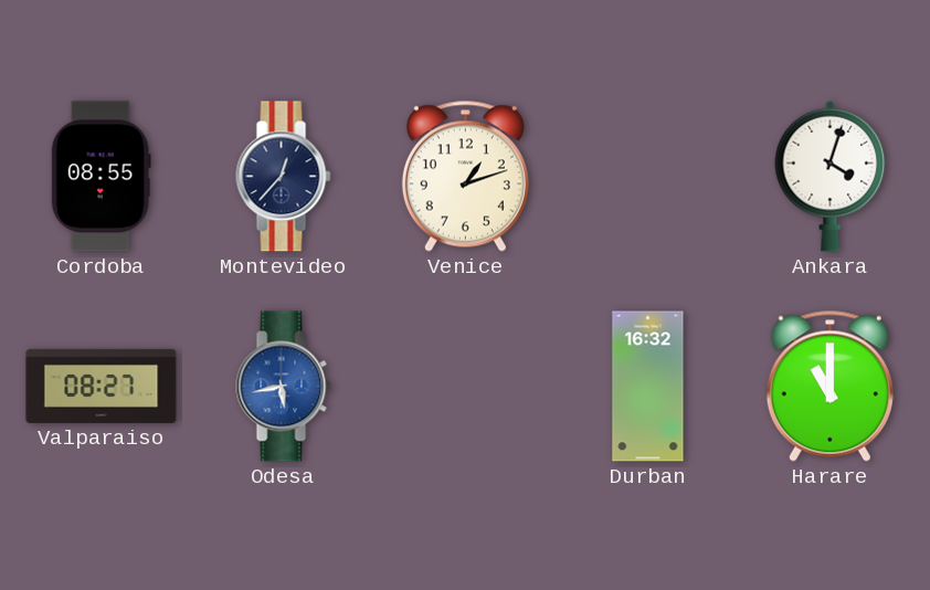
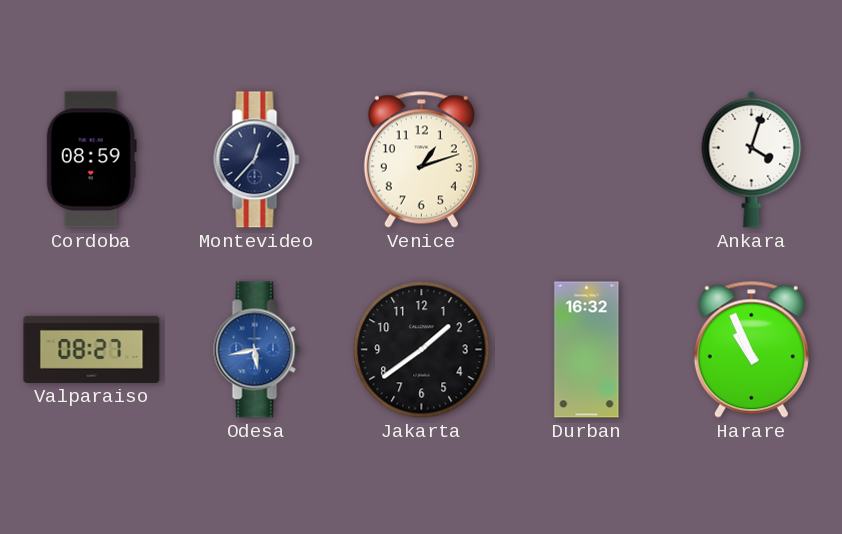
Cordoba: 08:55 -> 08:59 (91, 160)
Jakarta: none -> 1:39 (422, 350)
Harare: 11:00 -> 10:56 (751, 349)
